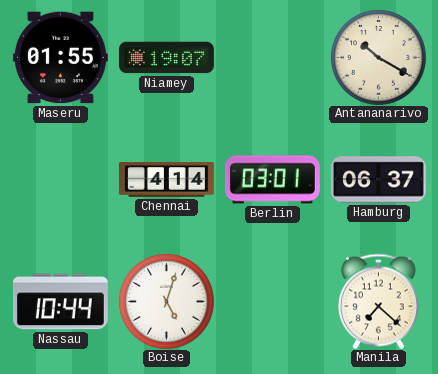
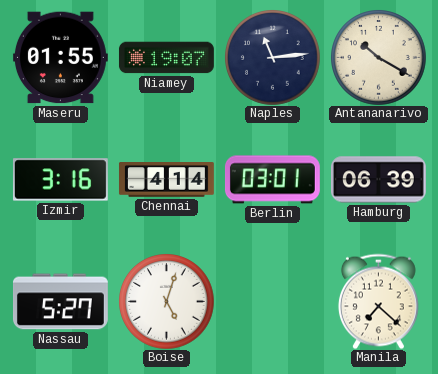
Naples: none -> 11:14 (273, 58)
Izmir: none -> 3:16 (60, 180)
Hamburg: 06:37 -> 06:39 (378, 180)
Nassau: 10:44 -> 5:27 (60, 302)
